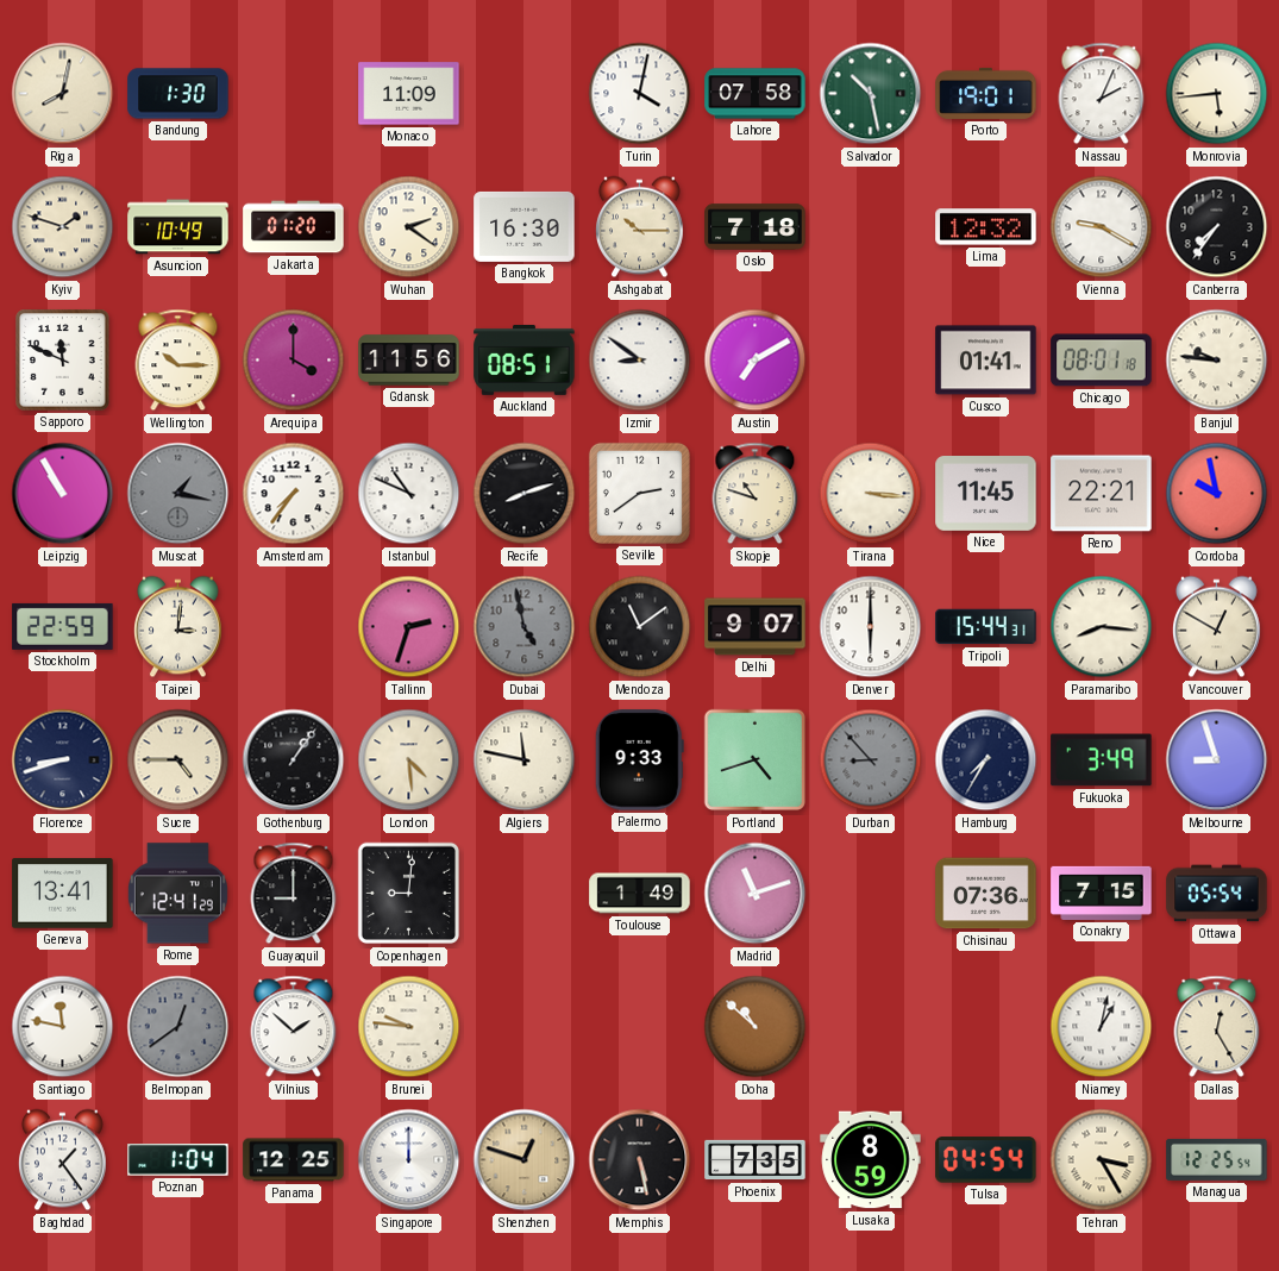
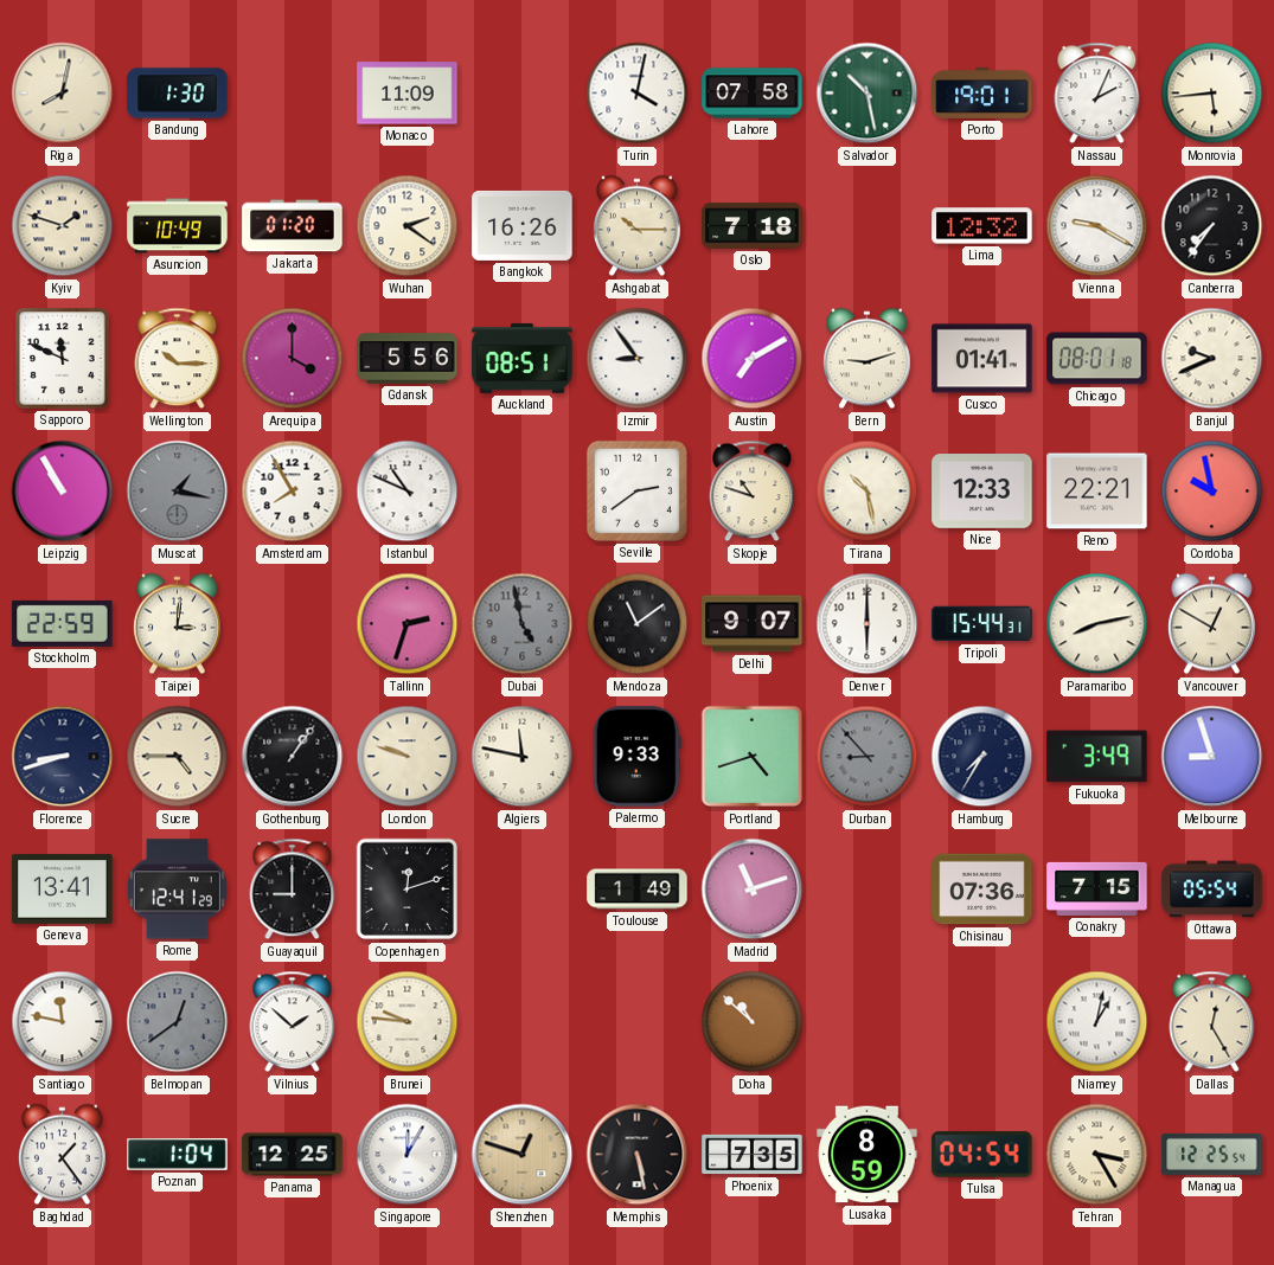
Bangkok: 16:30 -> 16:26 (523, 225)
Gdansk: 11:56 -> 5:56 (408, 359)
Izmir: 8:51 -> 8:54 (638, 359)
Bern: none -> 9:12 (868, 359)
Banjul: 9:46 -> 9:41 (1212, 359)
Amsterdam: 7:36 -> 7:55 (293, 492)
Recife: 8:12 -> none (525, 494)
Tirana: 3:16 -> 10:28 (868, 492)
Nice: 11:45 -> 12:33 (982, 492)
Paramaribo: 8:16 -> 8:13 (1097, 624)
London: 4:29 -> 9:48 (408, 757)
Copenhagen: 9:01 -> 12:12 (408, 890)
Singapore: 12:00 -> 12:05 (408, 1155)
